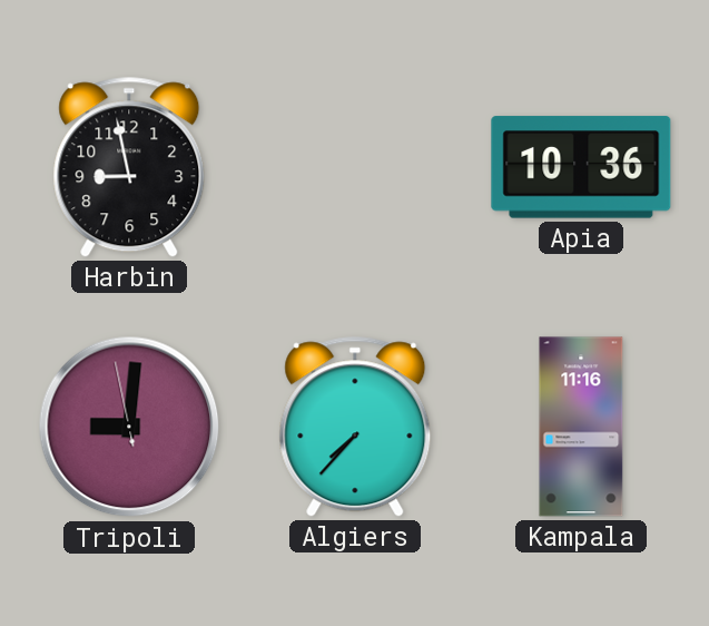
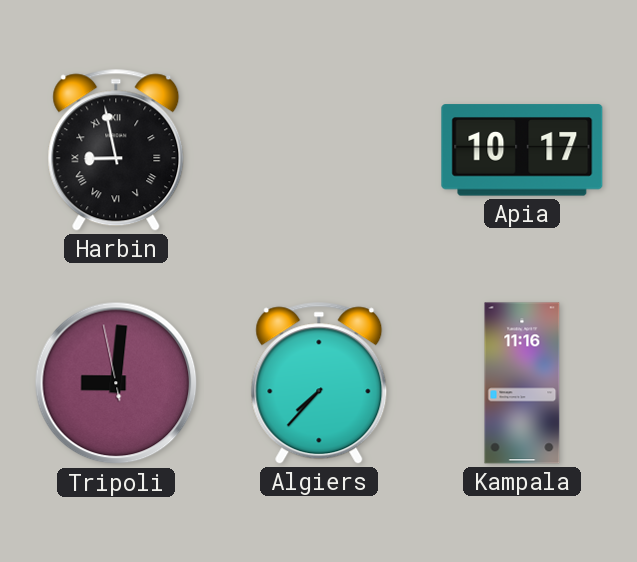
Harbin numerals: Arabic -> Roman (116, 150)
Apia: 10:36 -> 10:17 (522, 150)
